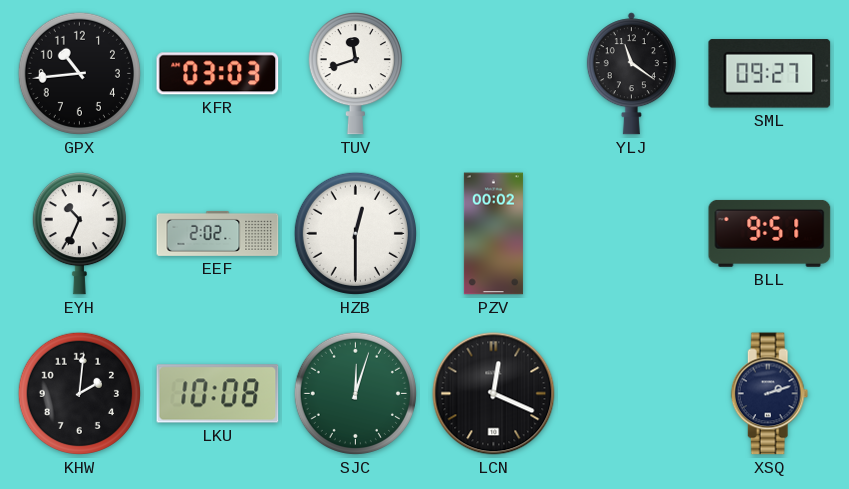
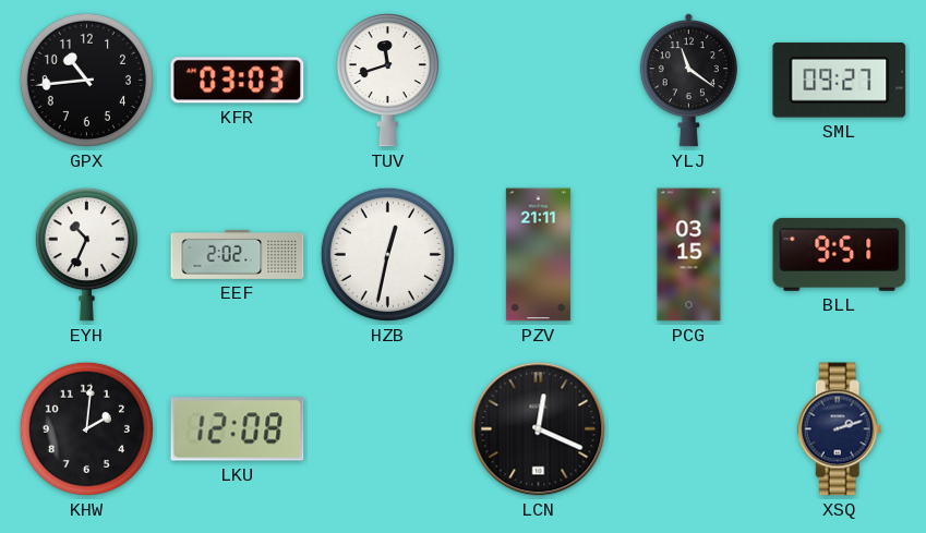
HZB: 12:30 -> 12:32 (387, 254)
PZV: 00:02 -> 21:11 (538, 255)
PCG: none -> 03:15 (689, 255)
LKU: 10:08 -> 12:08 (238, 429)
SJC: 12:03 -> none (355, 393)
